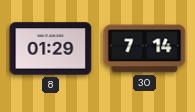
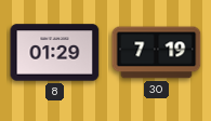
30: 7:14 -> 7:19 (157, 53)
